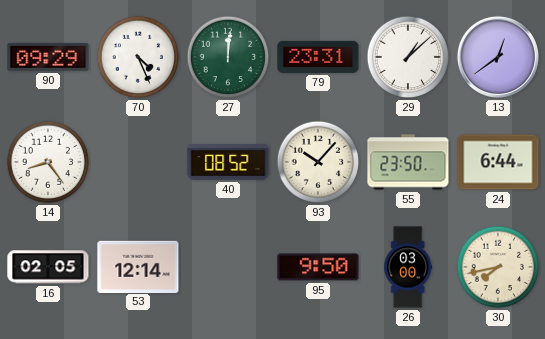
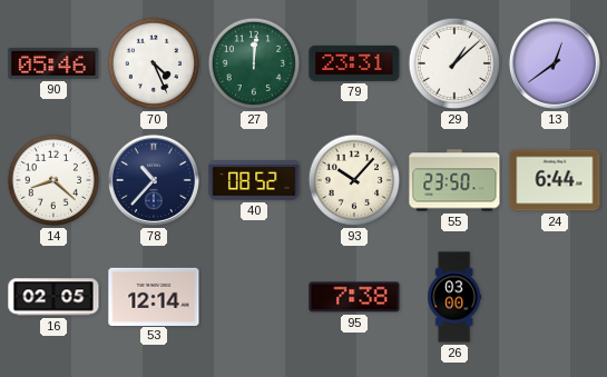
90: 09:29 -> 05:46 (53, 63)
14: 8:24 -> 8:22 (53, 180)
78: none -> 10:37 (154, 180)
95: 9:50 -> 7:38 (354, 297)
30: 7:43 -> none (498, 267)
